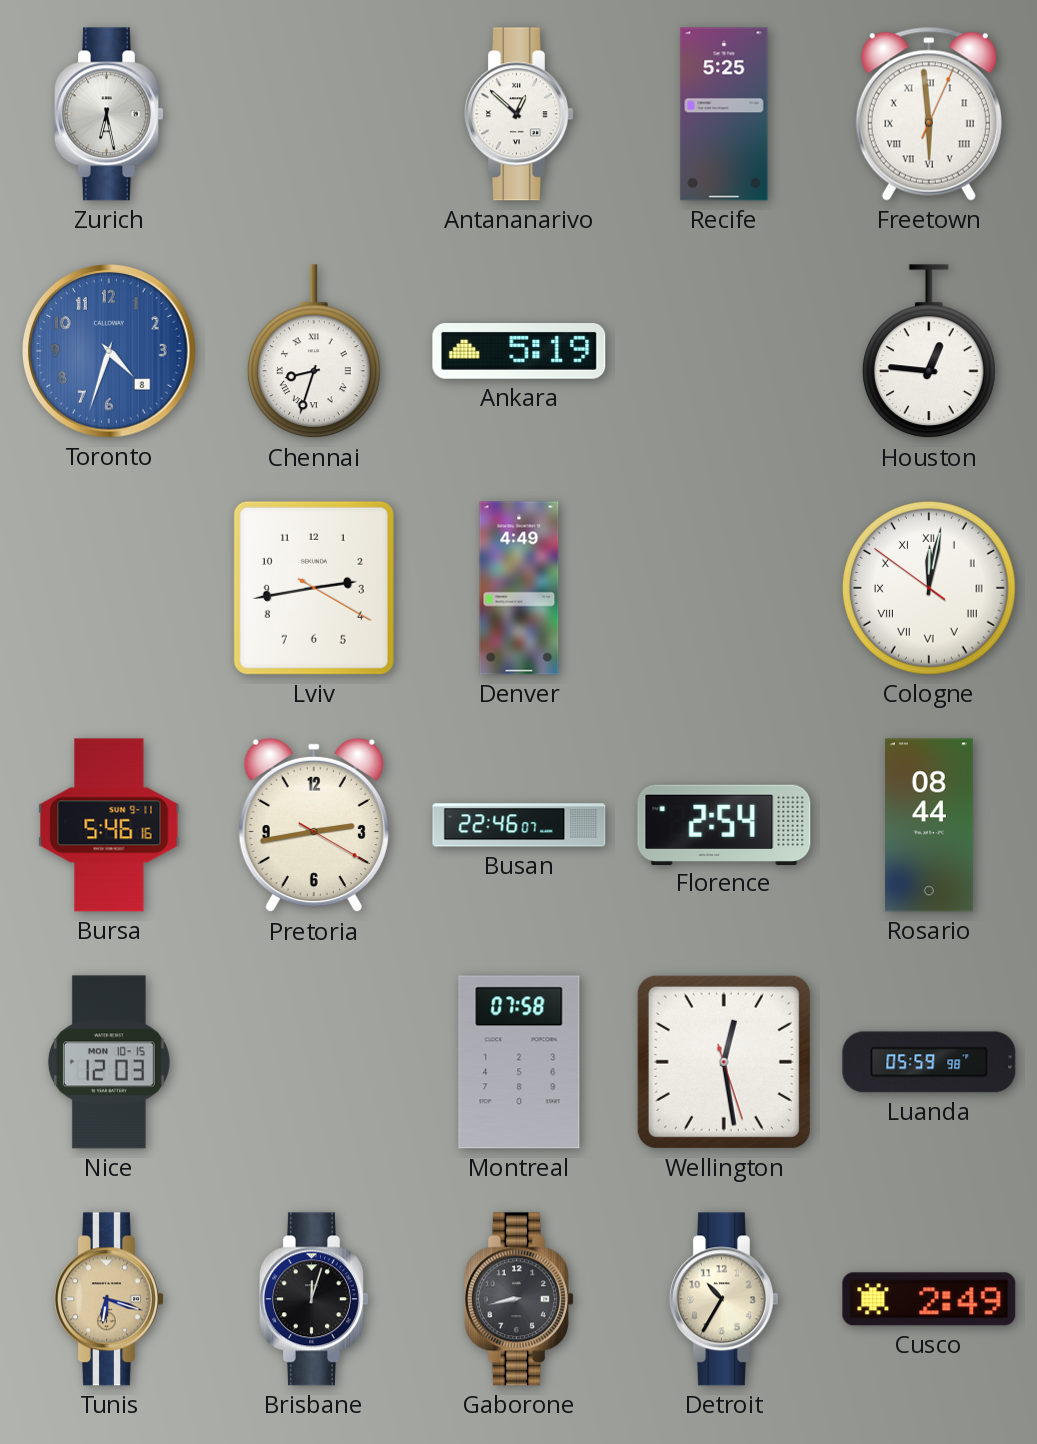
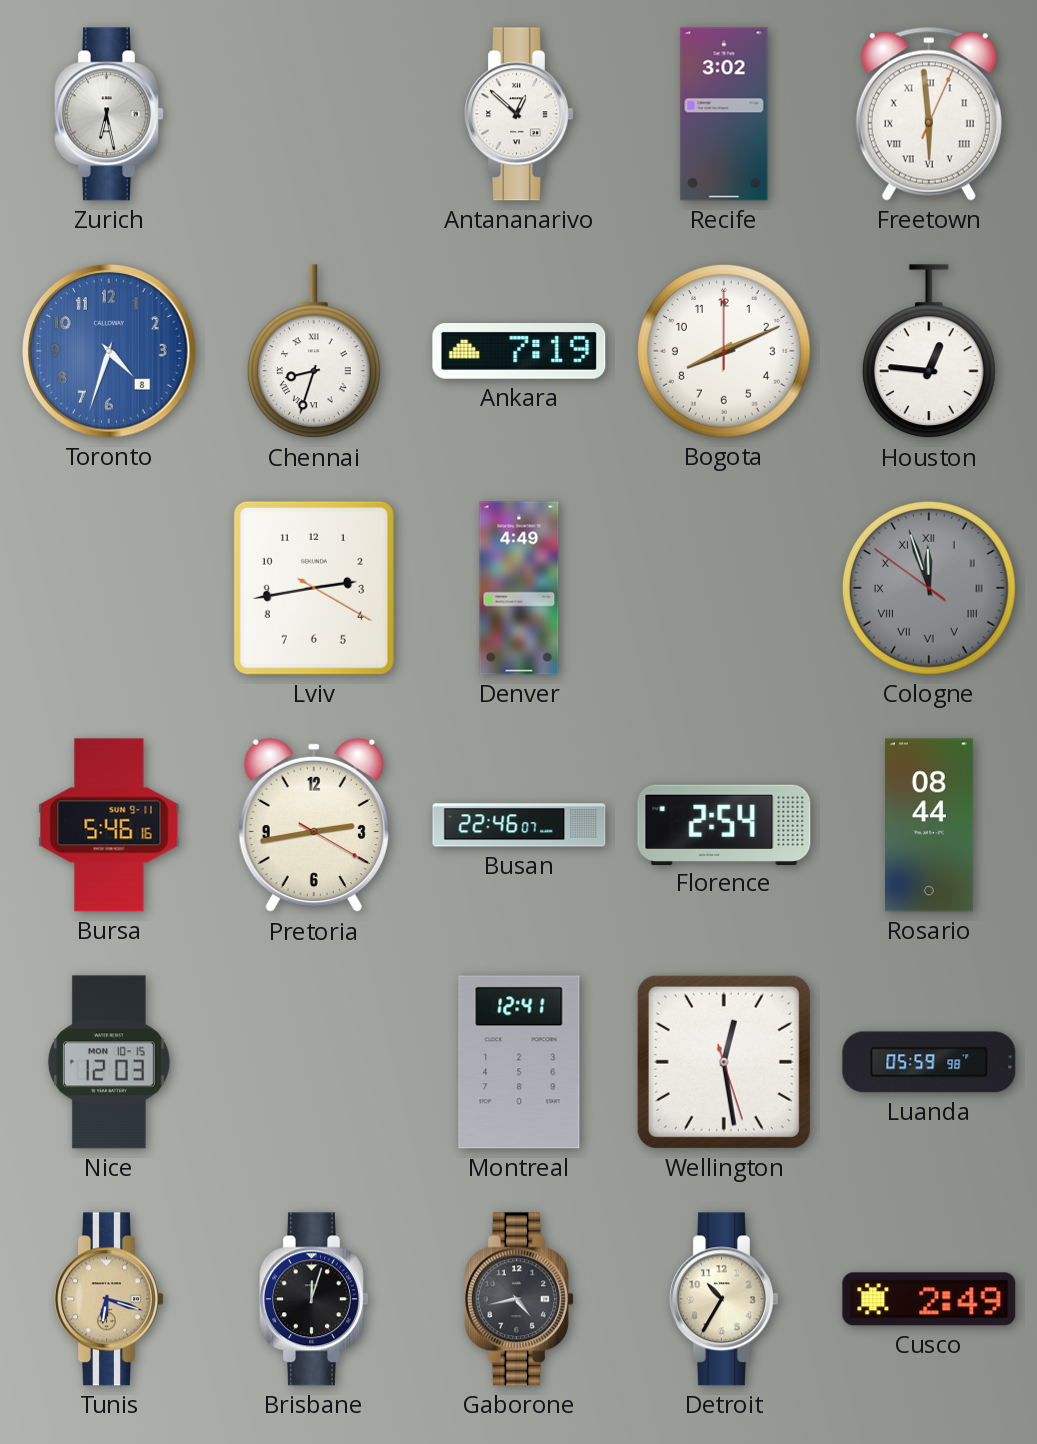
Recife: 5:25 -> 3:02 (724, 114)
Ankara: 5:19 -> 7:19 (519, 352)
Bogota: none -> 8:11 (724, 351)
Cologne: 12:01 -> 11:56 (929, 588)
Cologne dial: white -> grey (929, 588)
Montreal: 07:58 -> 12:41 (519, 1062)
Gaborone: 8:43 -> 4:43 (520, 1299)
